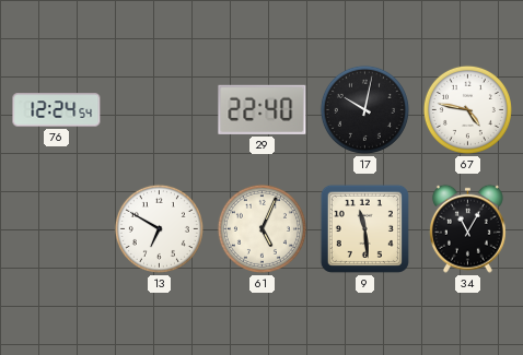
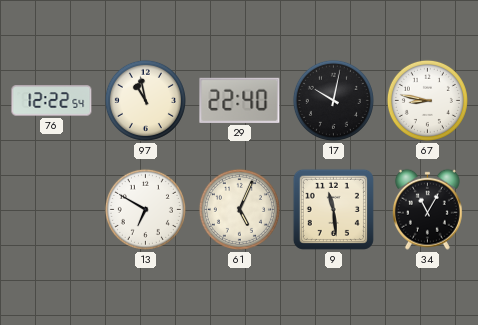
76: 12:24 -> 12:22 (52, 101)
97: none -> 10:58 (145, 100)
67: 4:47 -> 8:47 (427, 100)
